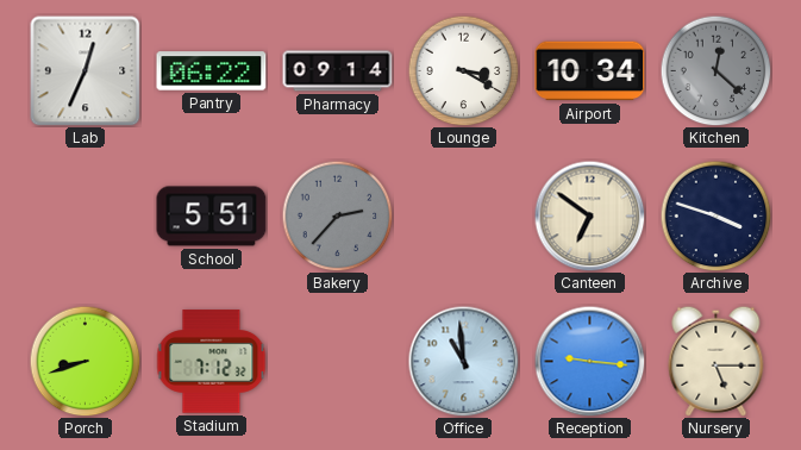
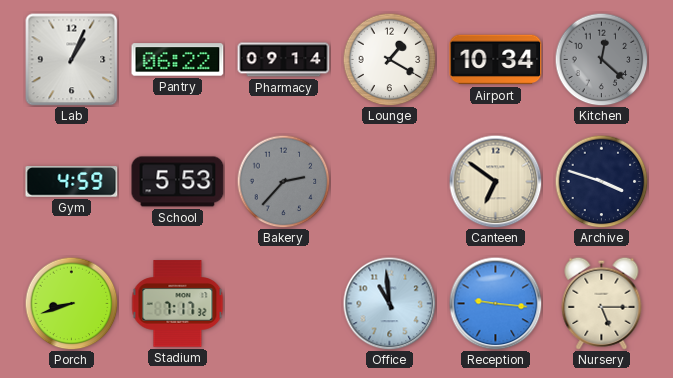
Lab: 12:34 -> 1:04 (71, 59)
Lounge: 3:20 -> 1:20 (389, 59)
Gym: none -> 4:59 (72, 182)
School: 5:51 -> 5:53 (178, 182)
Stadium: 7:12 -> 7:17 (178, 304)
